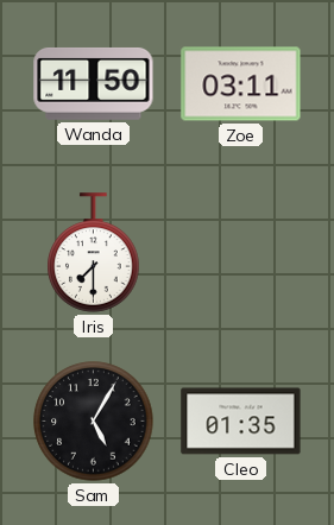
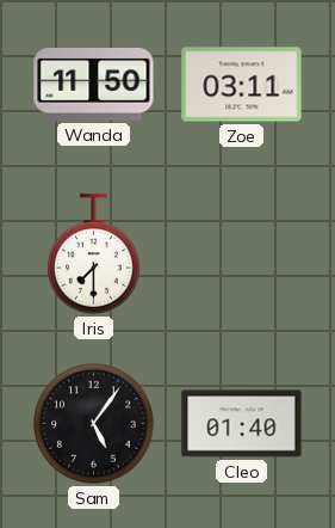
Sam: 5:05 -> 5:06 (94, 424)
Cleo: 01:35 -> 01:40 (242, 424)
